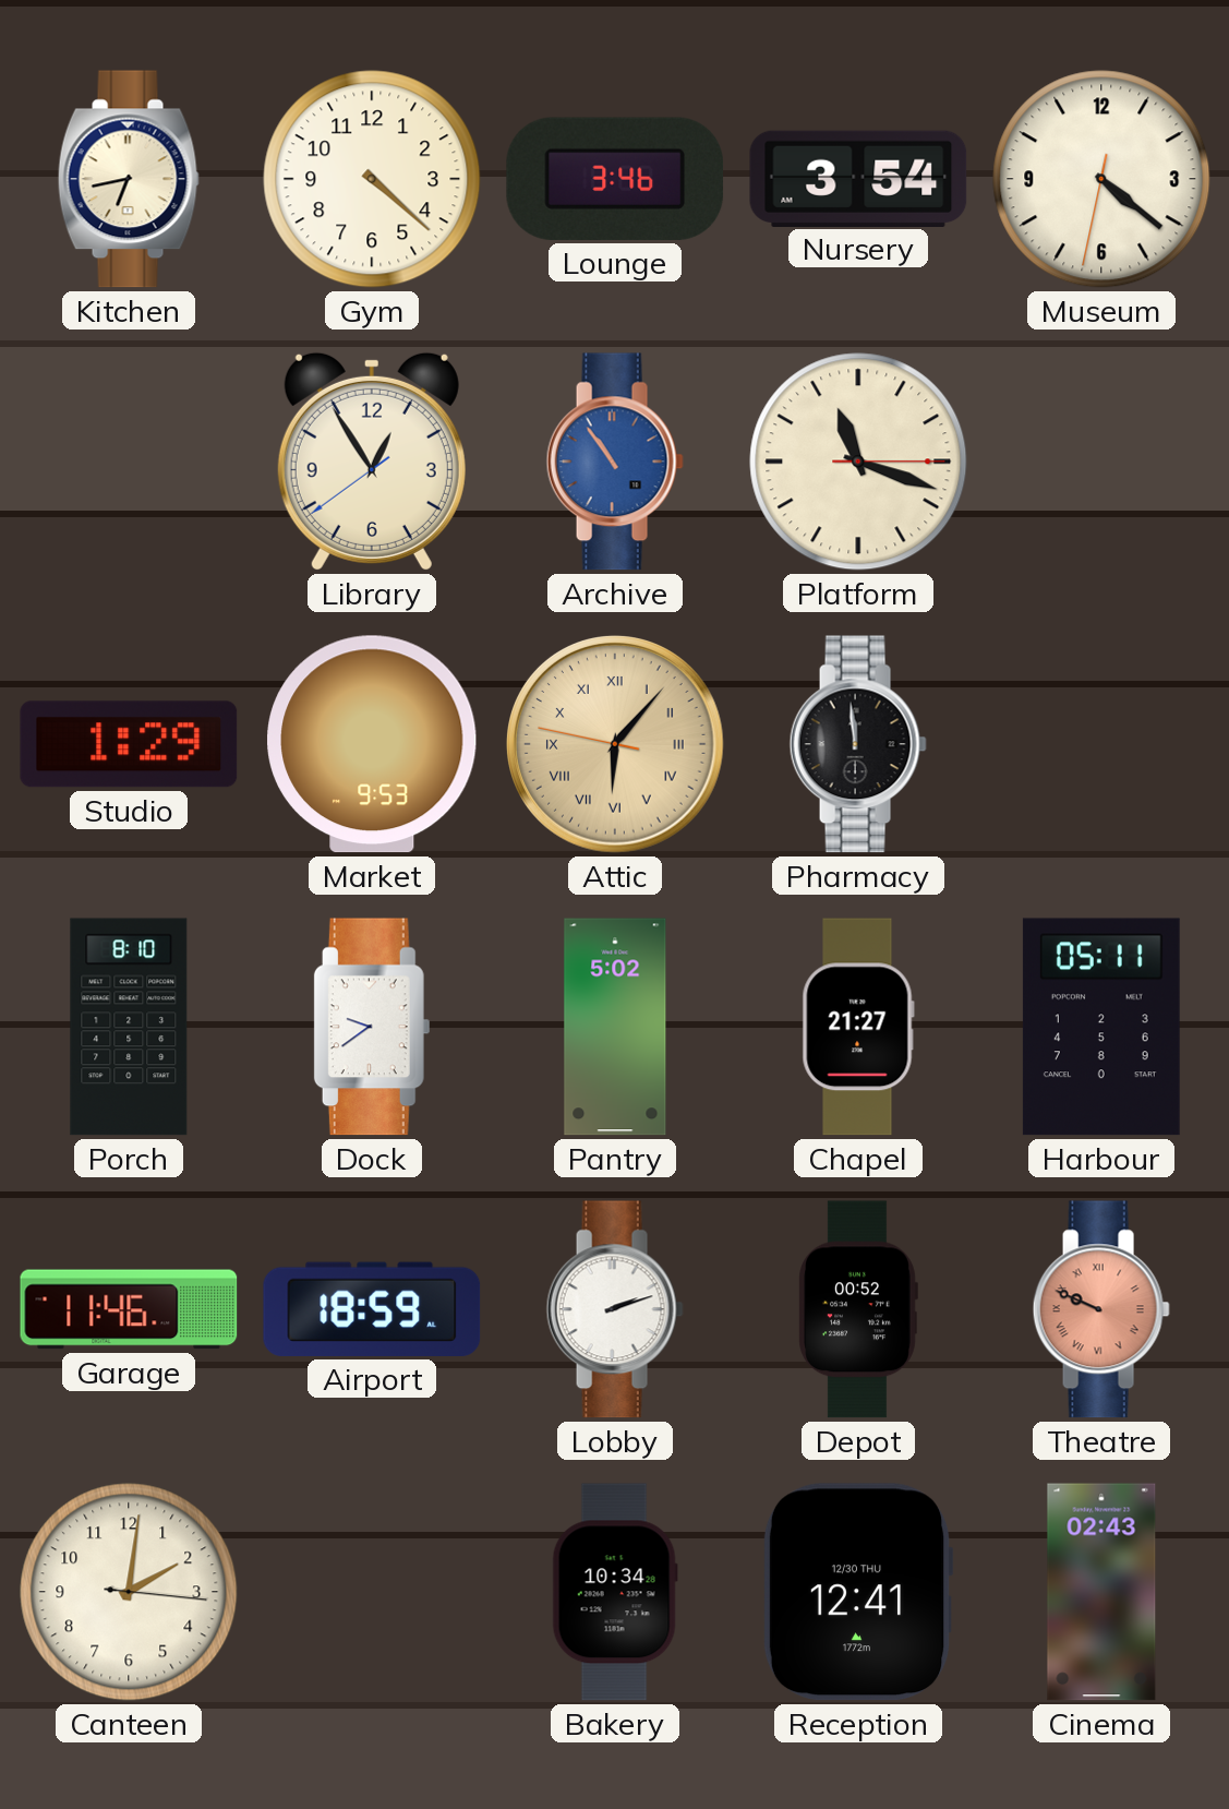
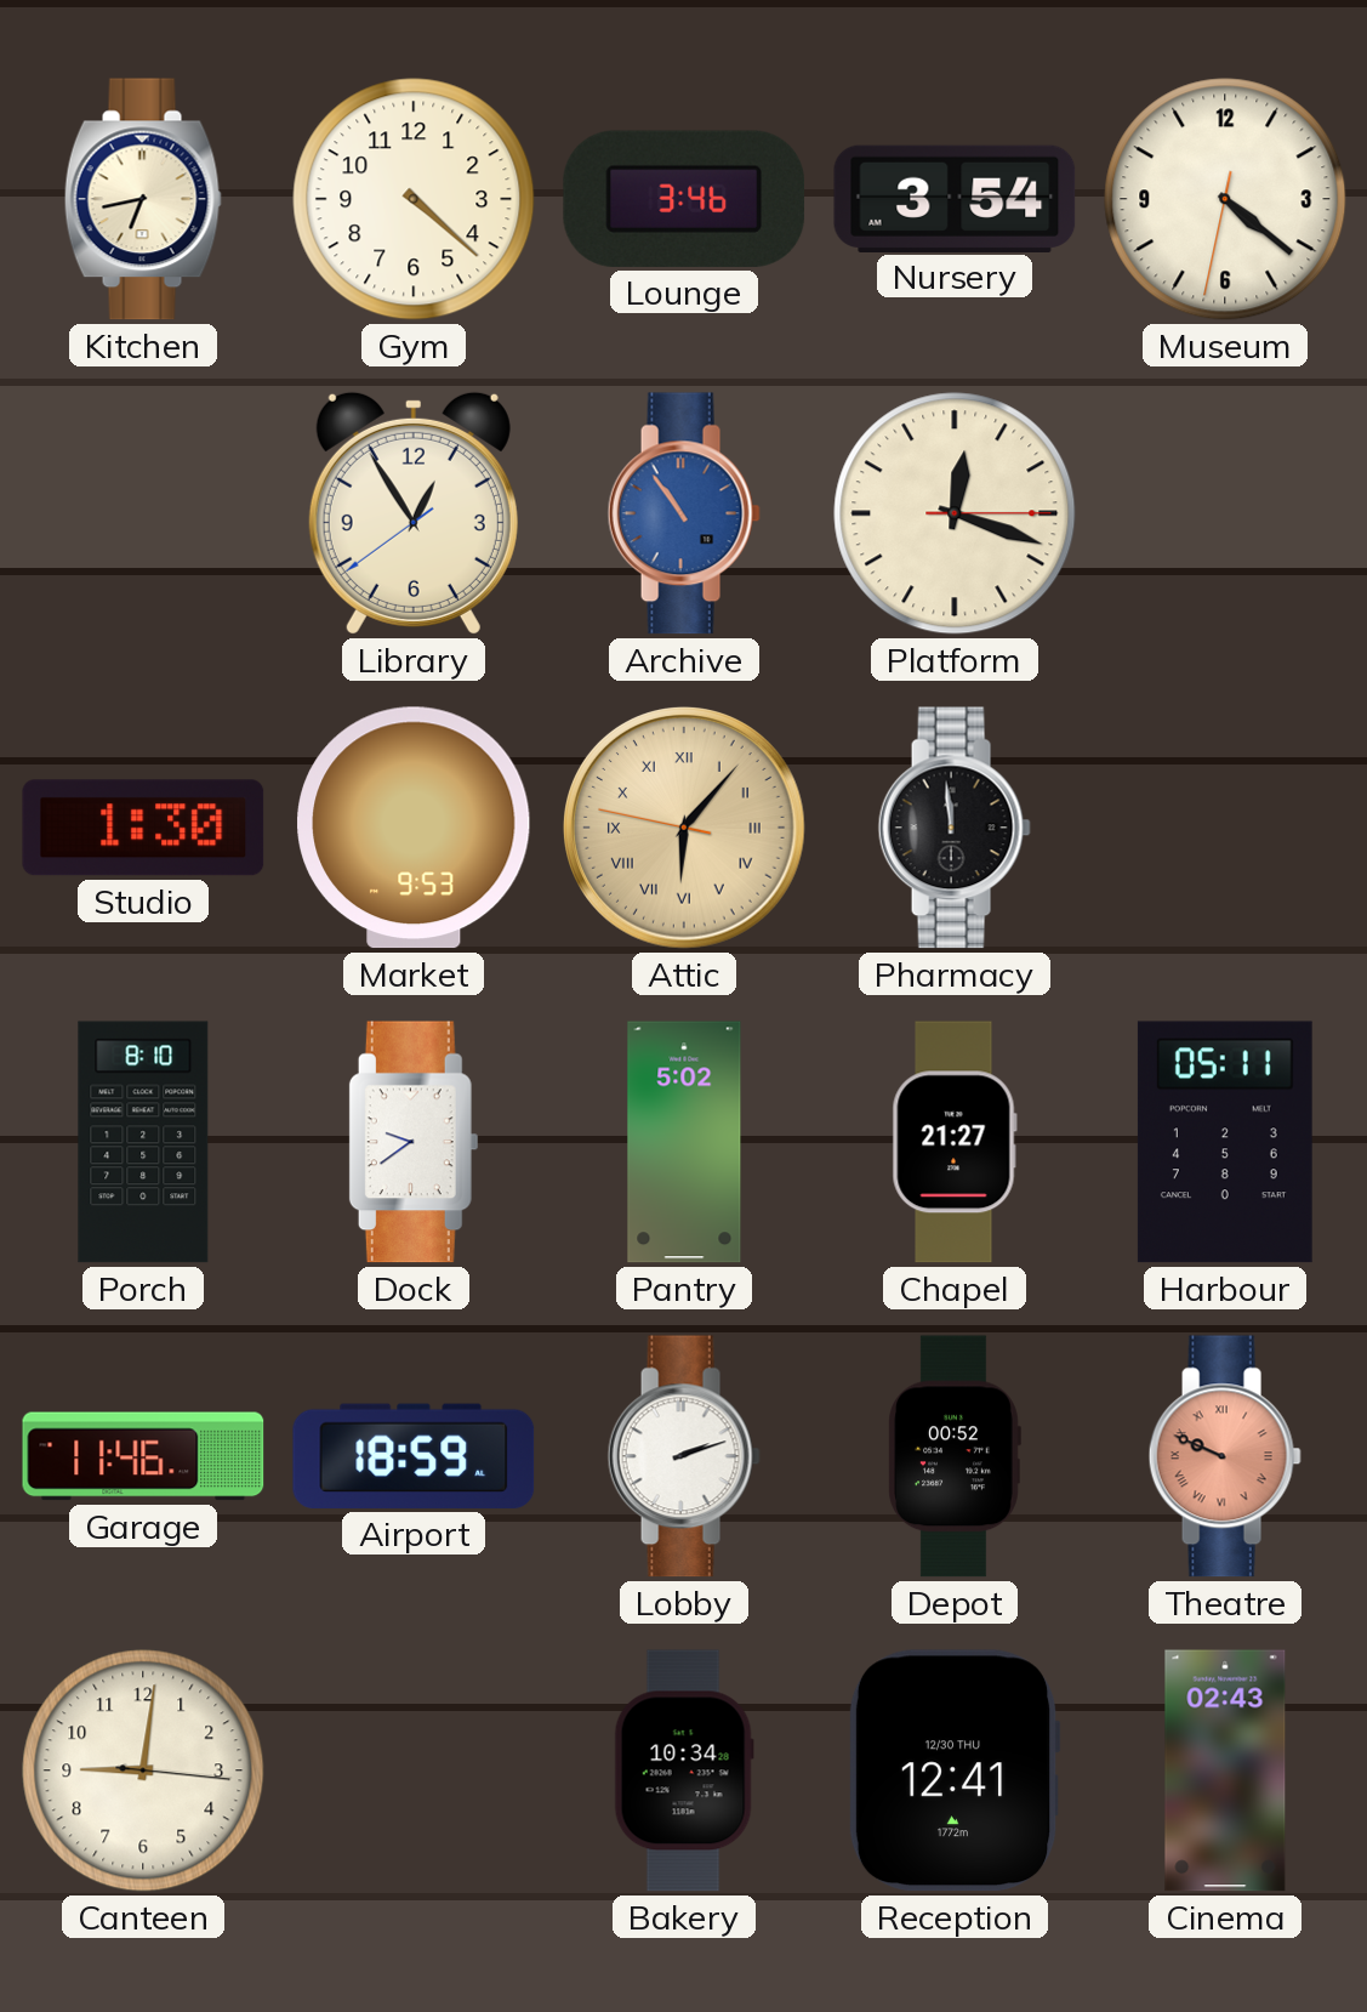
Platform: 11:18 -> 12:18 (955, 513)
Studio: 1:29 -> 1:30 (143, 828)
Canteen: 2:01 -> 9:01 (143, 1771)
